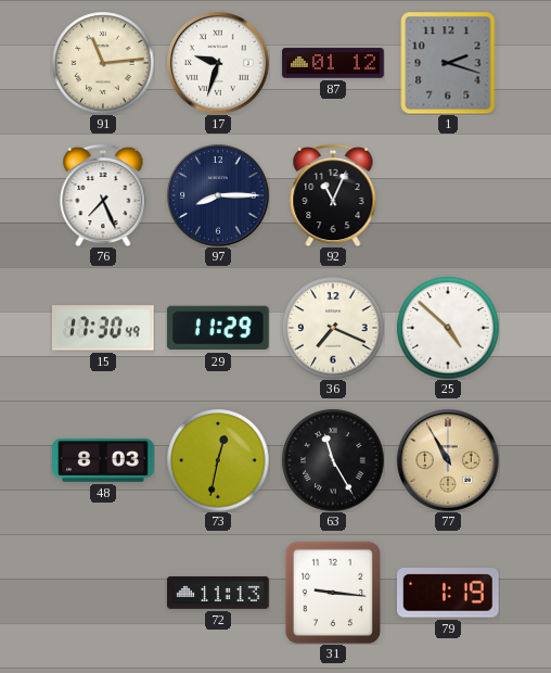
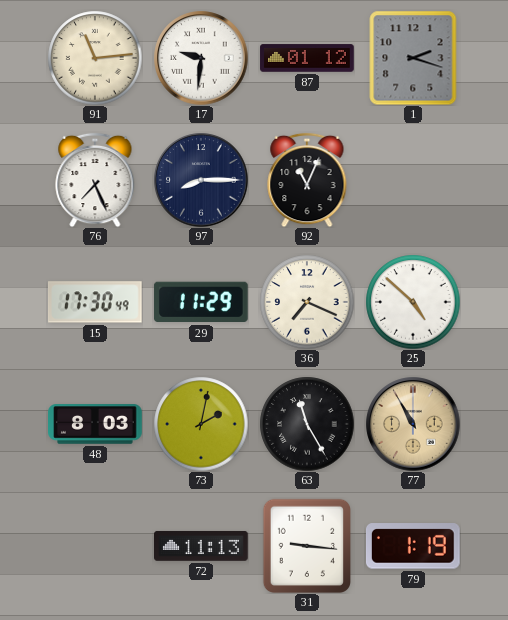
17: 9:33 -> 9:31 (201, 58)
73: 12:32 -> 2:02 (201, 424)
